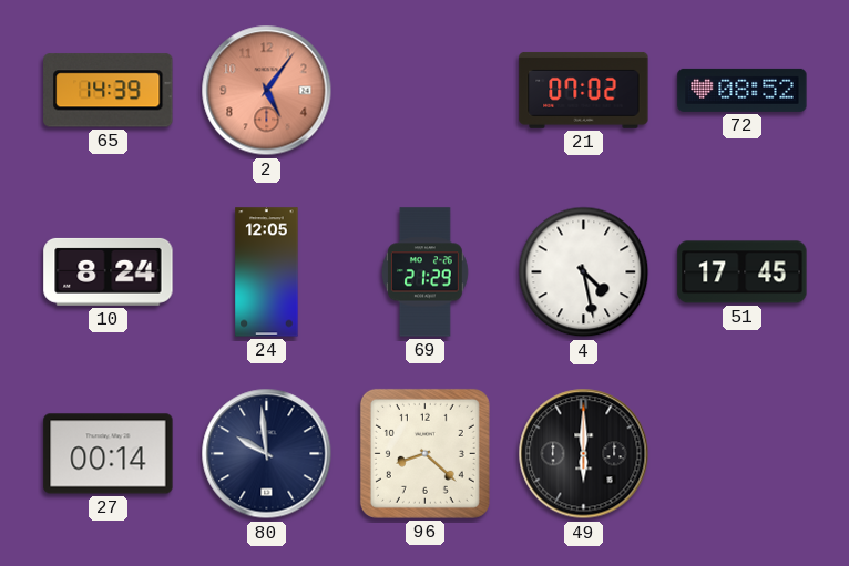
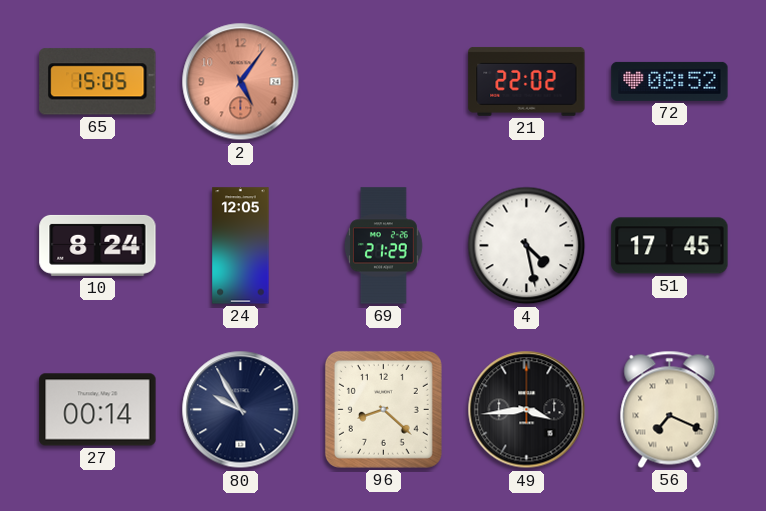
65: 14:39 -> 15:05 (98, 82)
21: 07:02 -> 22:02 (527, 81)
80: 9:59 -> 9:55 (241, 410)
49: 6:00 -> 3:44 (527, 410)
56: none -> 7:19 (670, 409)
